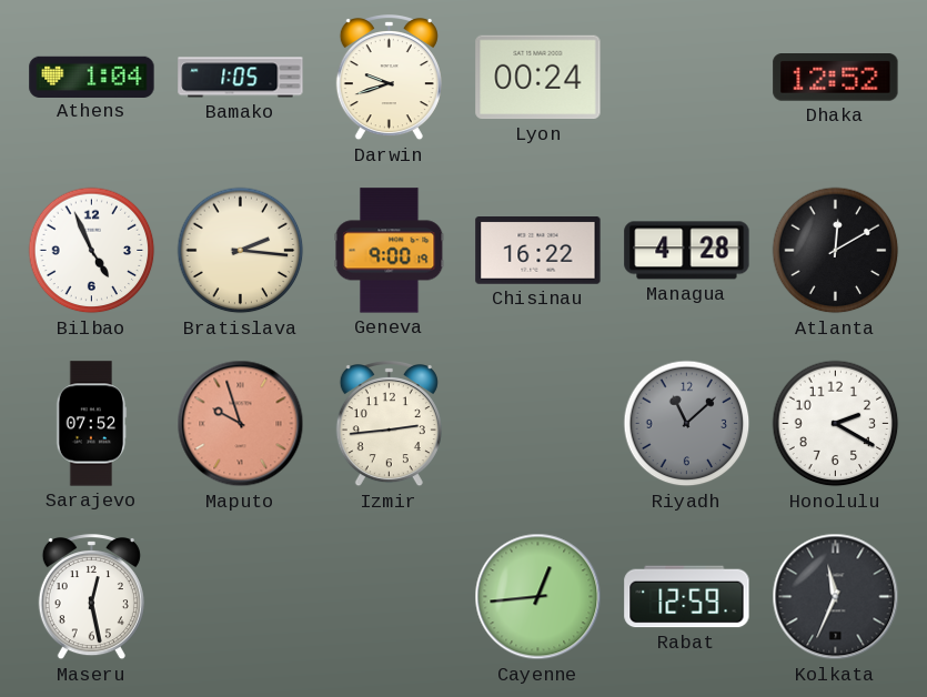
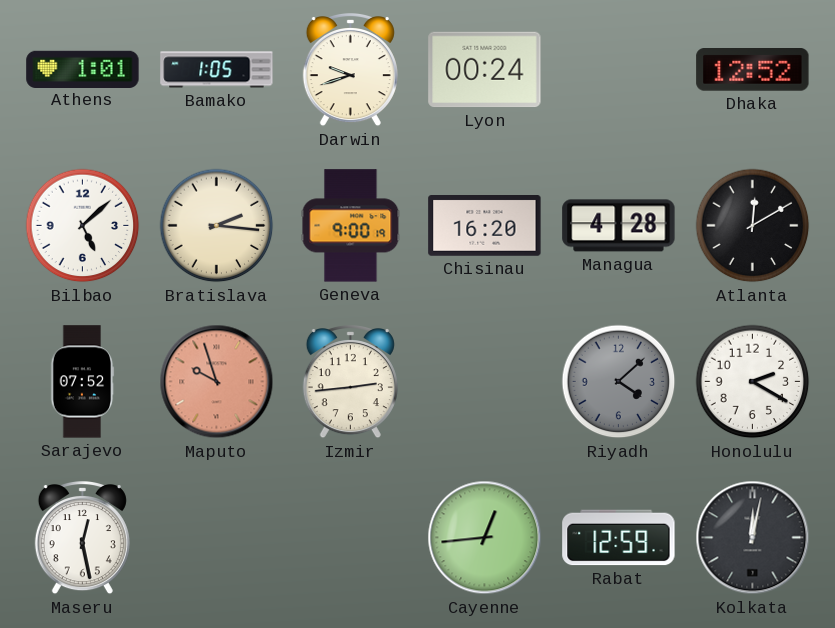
Athens: 1:04 -> 1:01 (83, 69)
Bilbao: 4:56 -> 5:08 (83, 226)
Chisinau: 16:22 -> 16:20 (485, 226)
Riyadh: 11:08 -> 4:08 (619, 382)
Kolkata: 11:34 -> 12:02 (753, 538)
